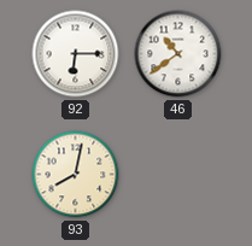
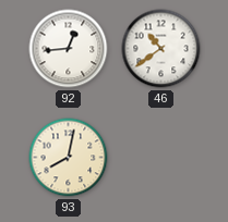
92: 6:15 -> 12:44 (69, 49)
